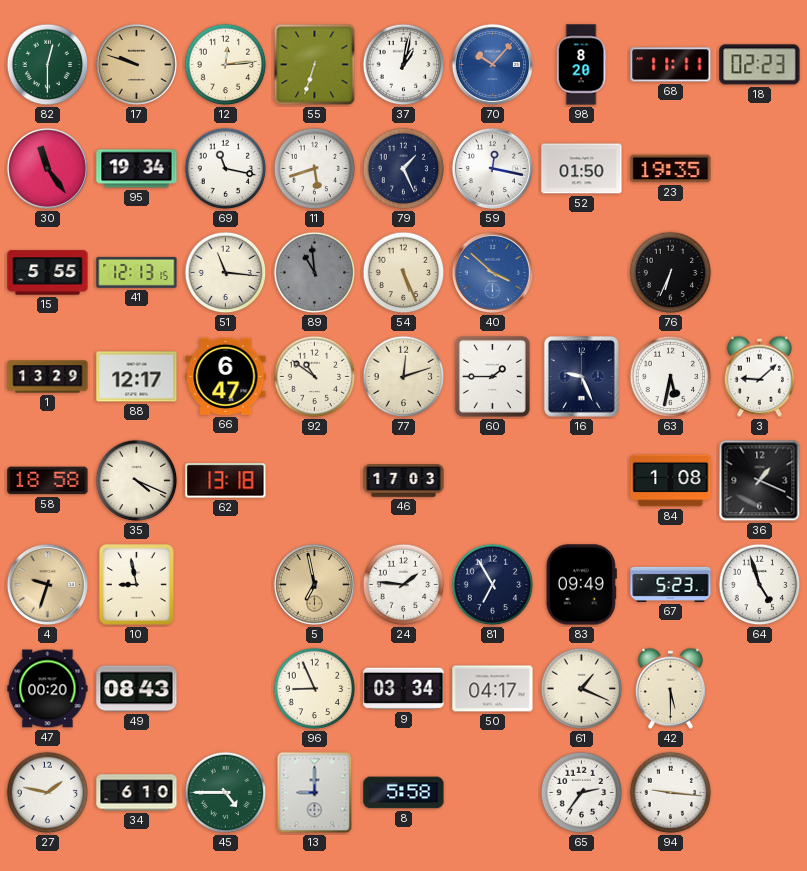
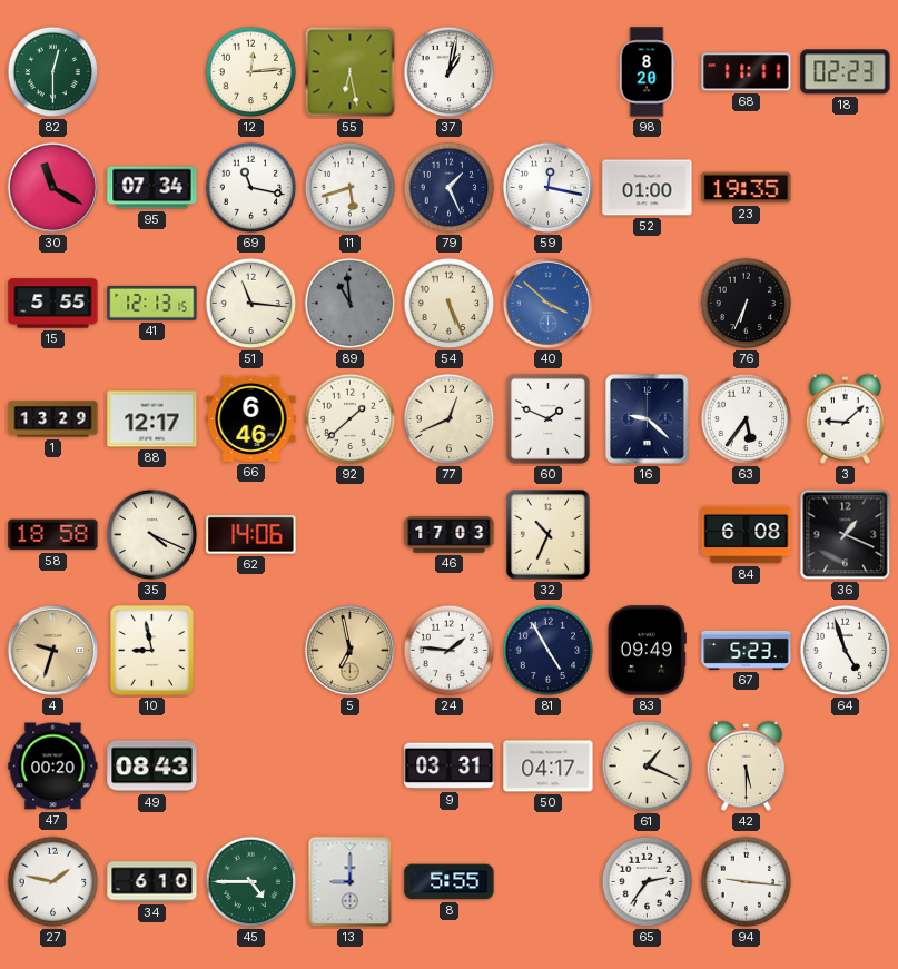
17: 9:48 -> none (136, 64)
55: 6:33 -> 6:28 (351, 72)
70: 10:07 -> none (492, 64)
30: 11:24 -> 11:20 (52, 187)
95: 19:34 -> 07:34 (152, 188)
52: 01:50 -> 01:00 (648, 188)
66: 6:47 -> 6:46 (251, 418)
92: 10:51 -> 1:38 (351, 419)
77: 12:12 -> 12:41 (450, 419)
60: 1:45 -> 1:49 (547, 418)
16: 9:26 -> 9:22 (648, 419)
63: 5:32 -> 5:36 (747, 419)
62: 13:18 -> 14:06 (251, 535)
32: none -> 10:34 (547, 534)
84: 1:08 -> 6:08 (747, 535)
81: 6:55 -> 4:55 (549, 651)
96: 8:56 -> none (315, 689)
9: 03:34 -> 03:31 (450, 767)
8: 5:58 -> 5:55 (450, 882)
